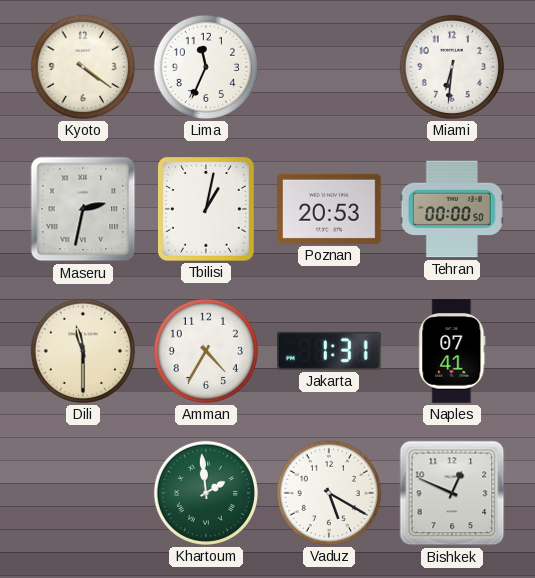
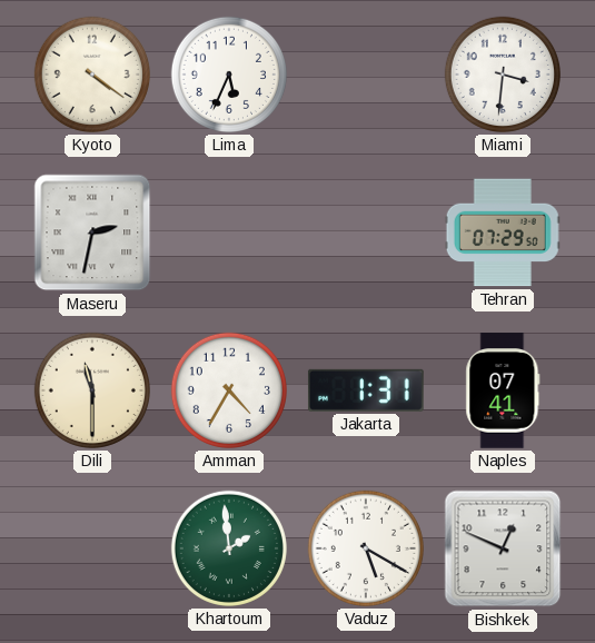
Lima: 11:34 -> 5:34 (229, 75)
Miami: 6:31 -> 3:31 (503, 75)
Tbilisi: 1:02 -> none (207, 210)
Poznan: 20:53 -> none (329, 209)
Tehran: 00:00 -> 07:29 (503, 233)
